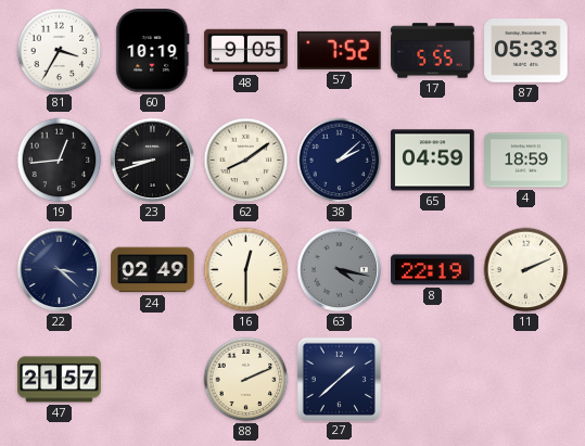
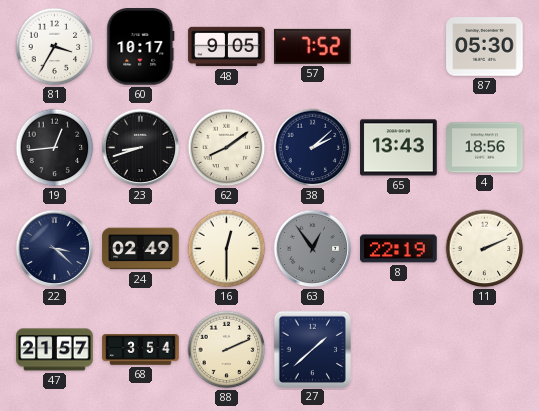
60: 10:19 -> 10:17 (141, 47)
17: 5:55 -> none (433, 51)
87: 05:33 -> 05:30 (485, 47)
65: 04:59 -> 13:43 (399, 148)
4: 18:59 -> 18:56 (485, 148)
63: 4:17 -> 12:54 (313, 249)
68: none -> 3:54 (141, 350)
